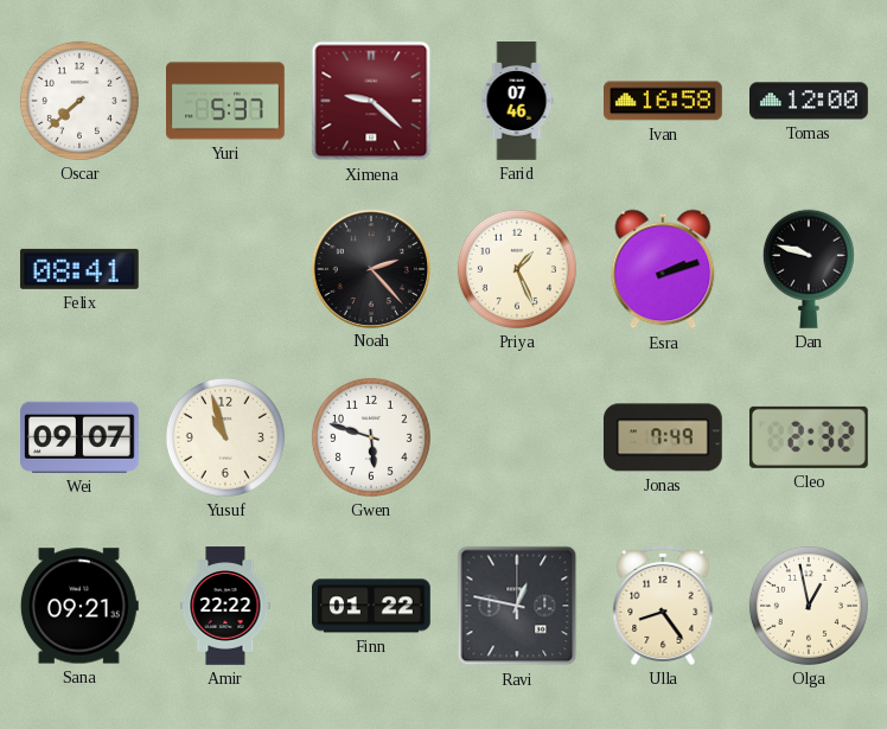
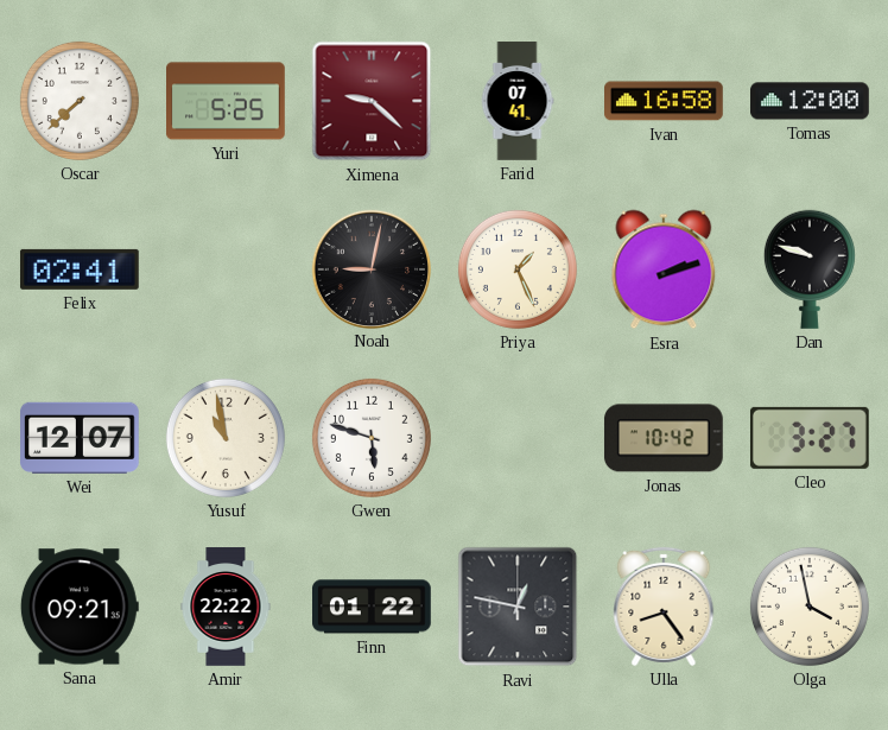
Yuri: 5:37 -> 5:25 (227, 101)
Farid: 07:46 -> 07:41 (518, 101)
Felix: 08:41 -> 02:41 (80, 269)
Noah: 2:23 -> 9:02 (370, 268)
Wei: 09:07 -> 12:07 (81, 438)
Yusuf: 10:57 -> 10:58 (226, 438)
Jonas: 7:49 -> 10:42 (664, 438)
Cleo: 2:32 -> 3:27 (810, 438)
Olga: 12:58 -> 3:58 (810, 607)
